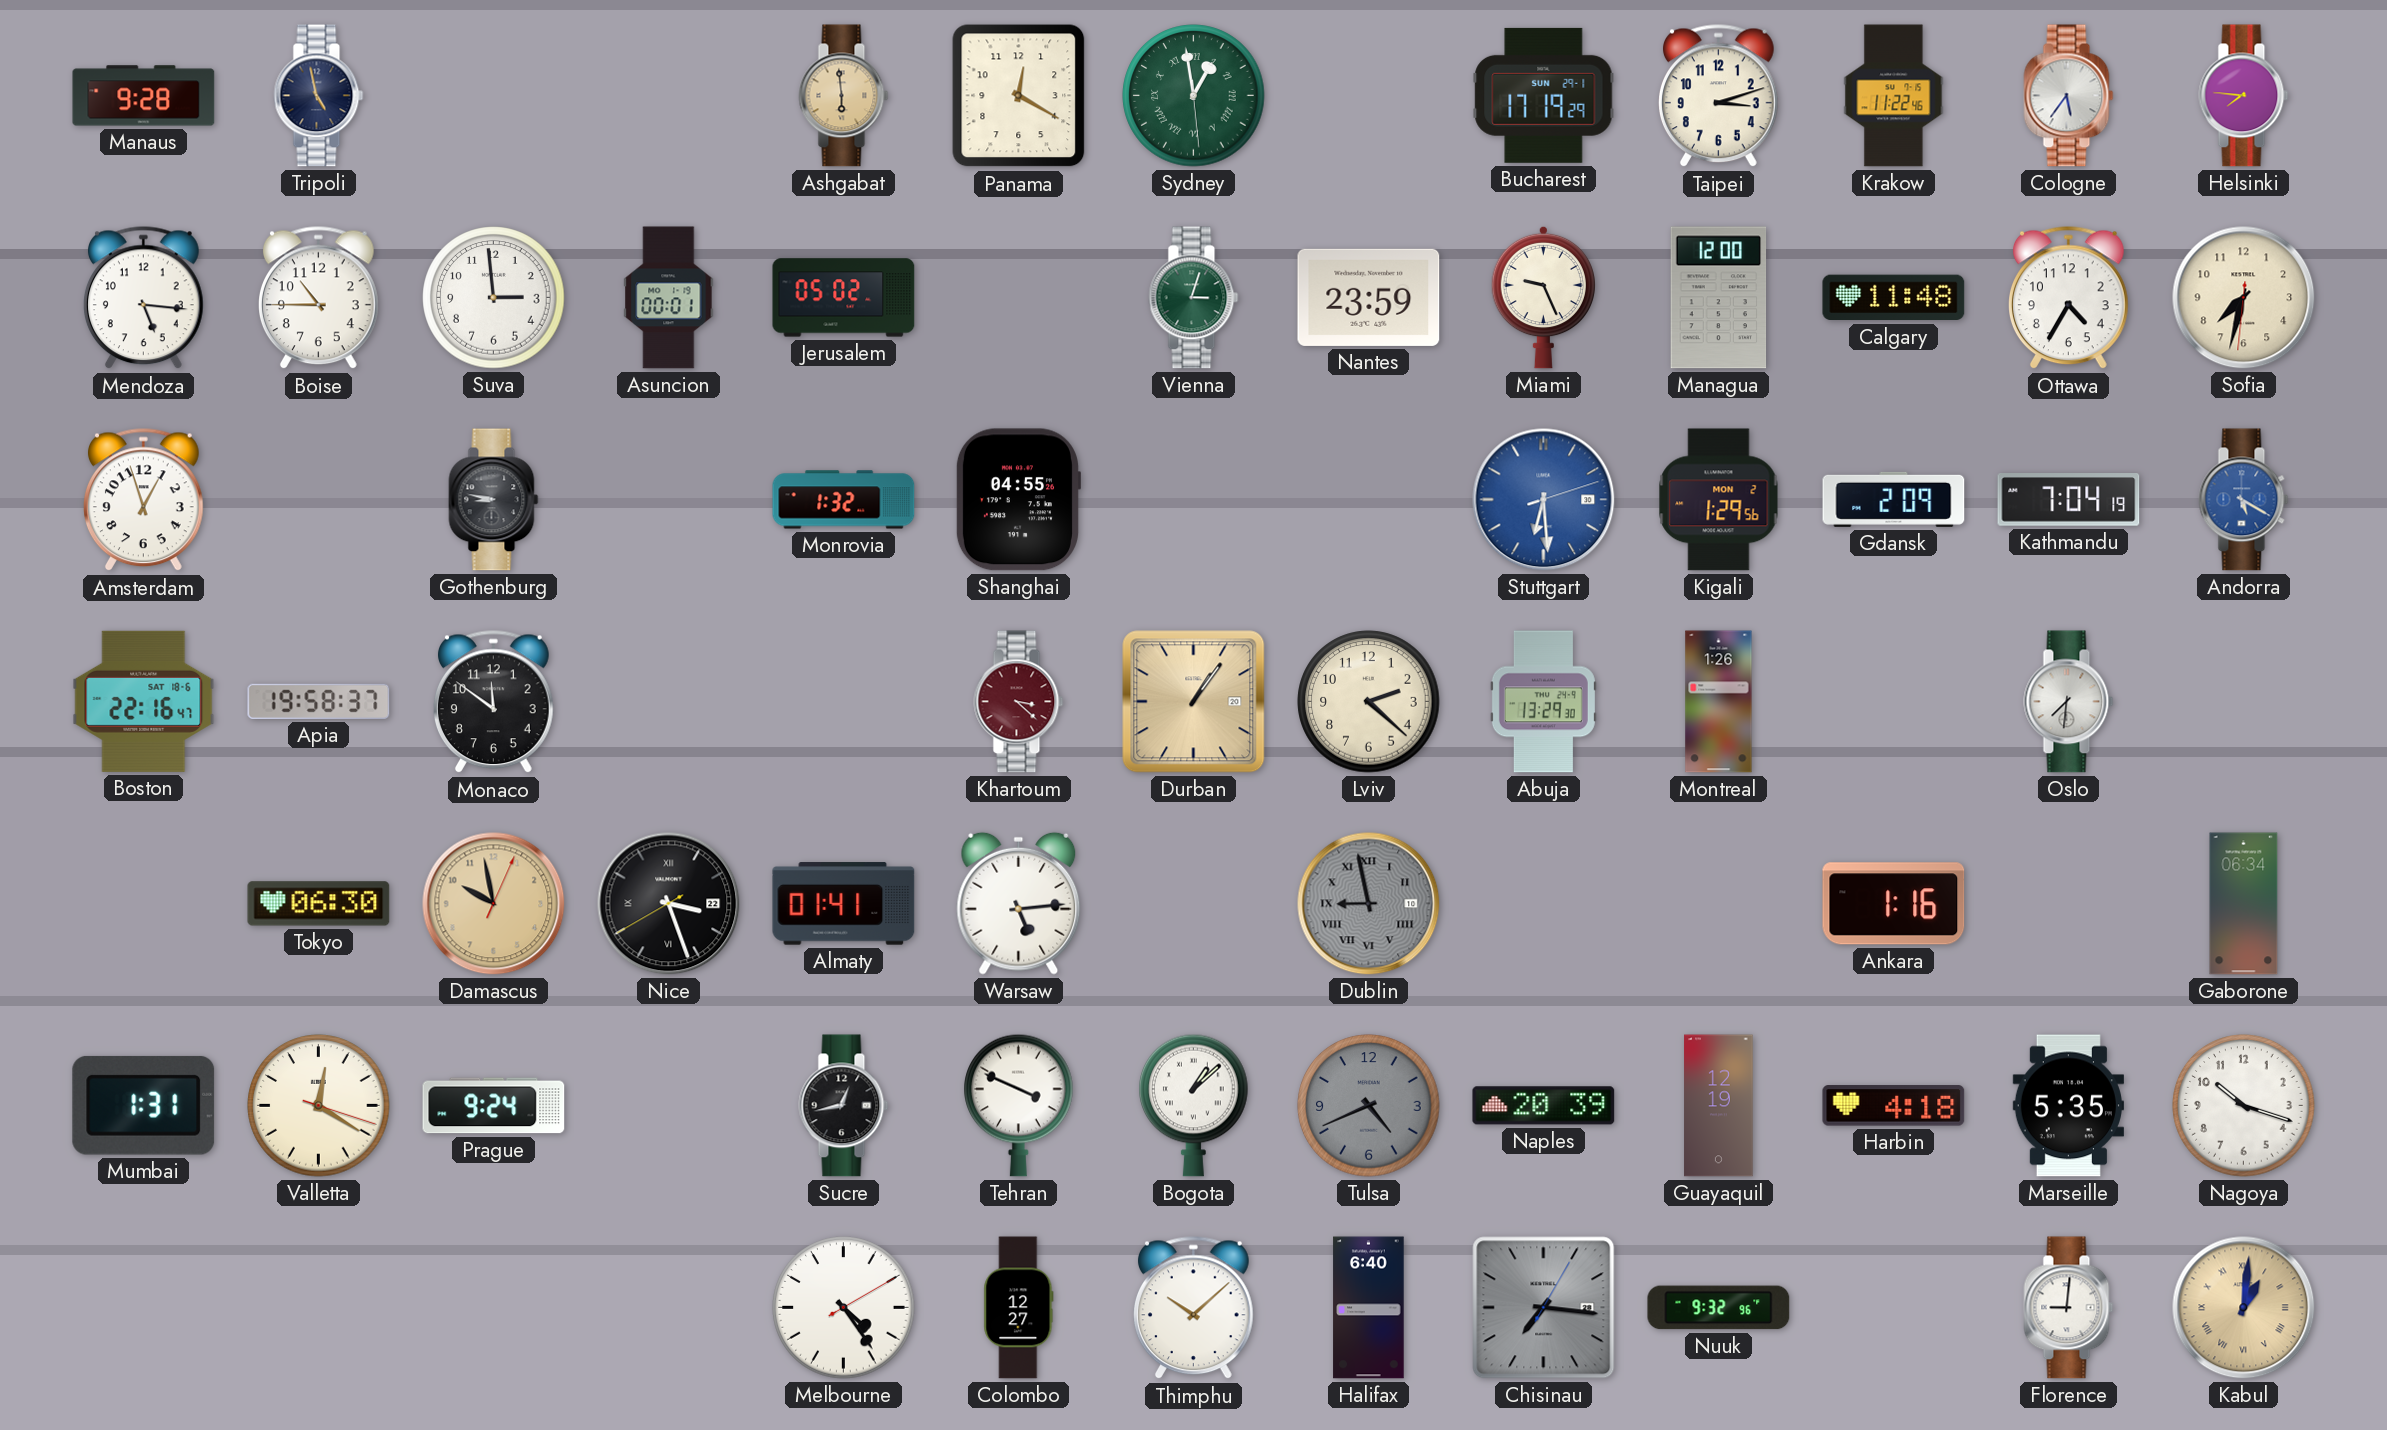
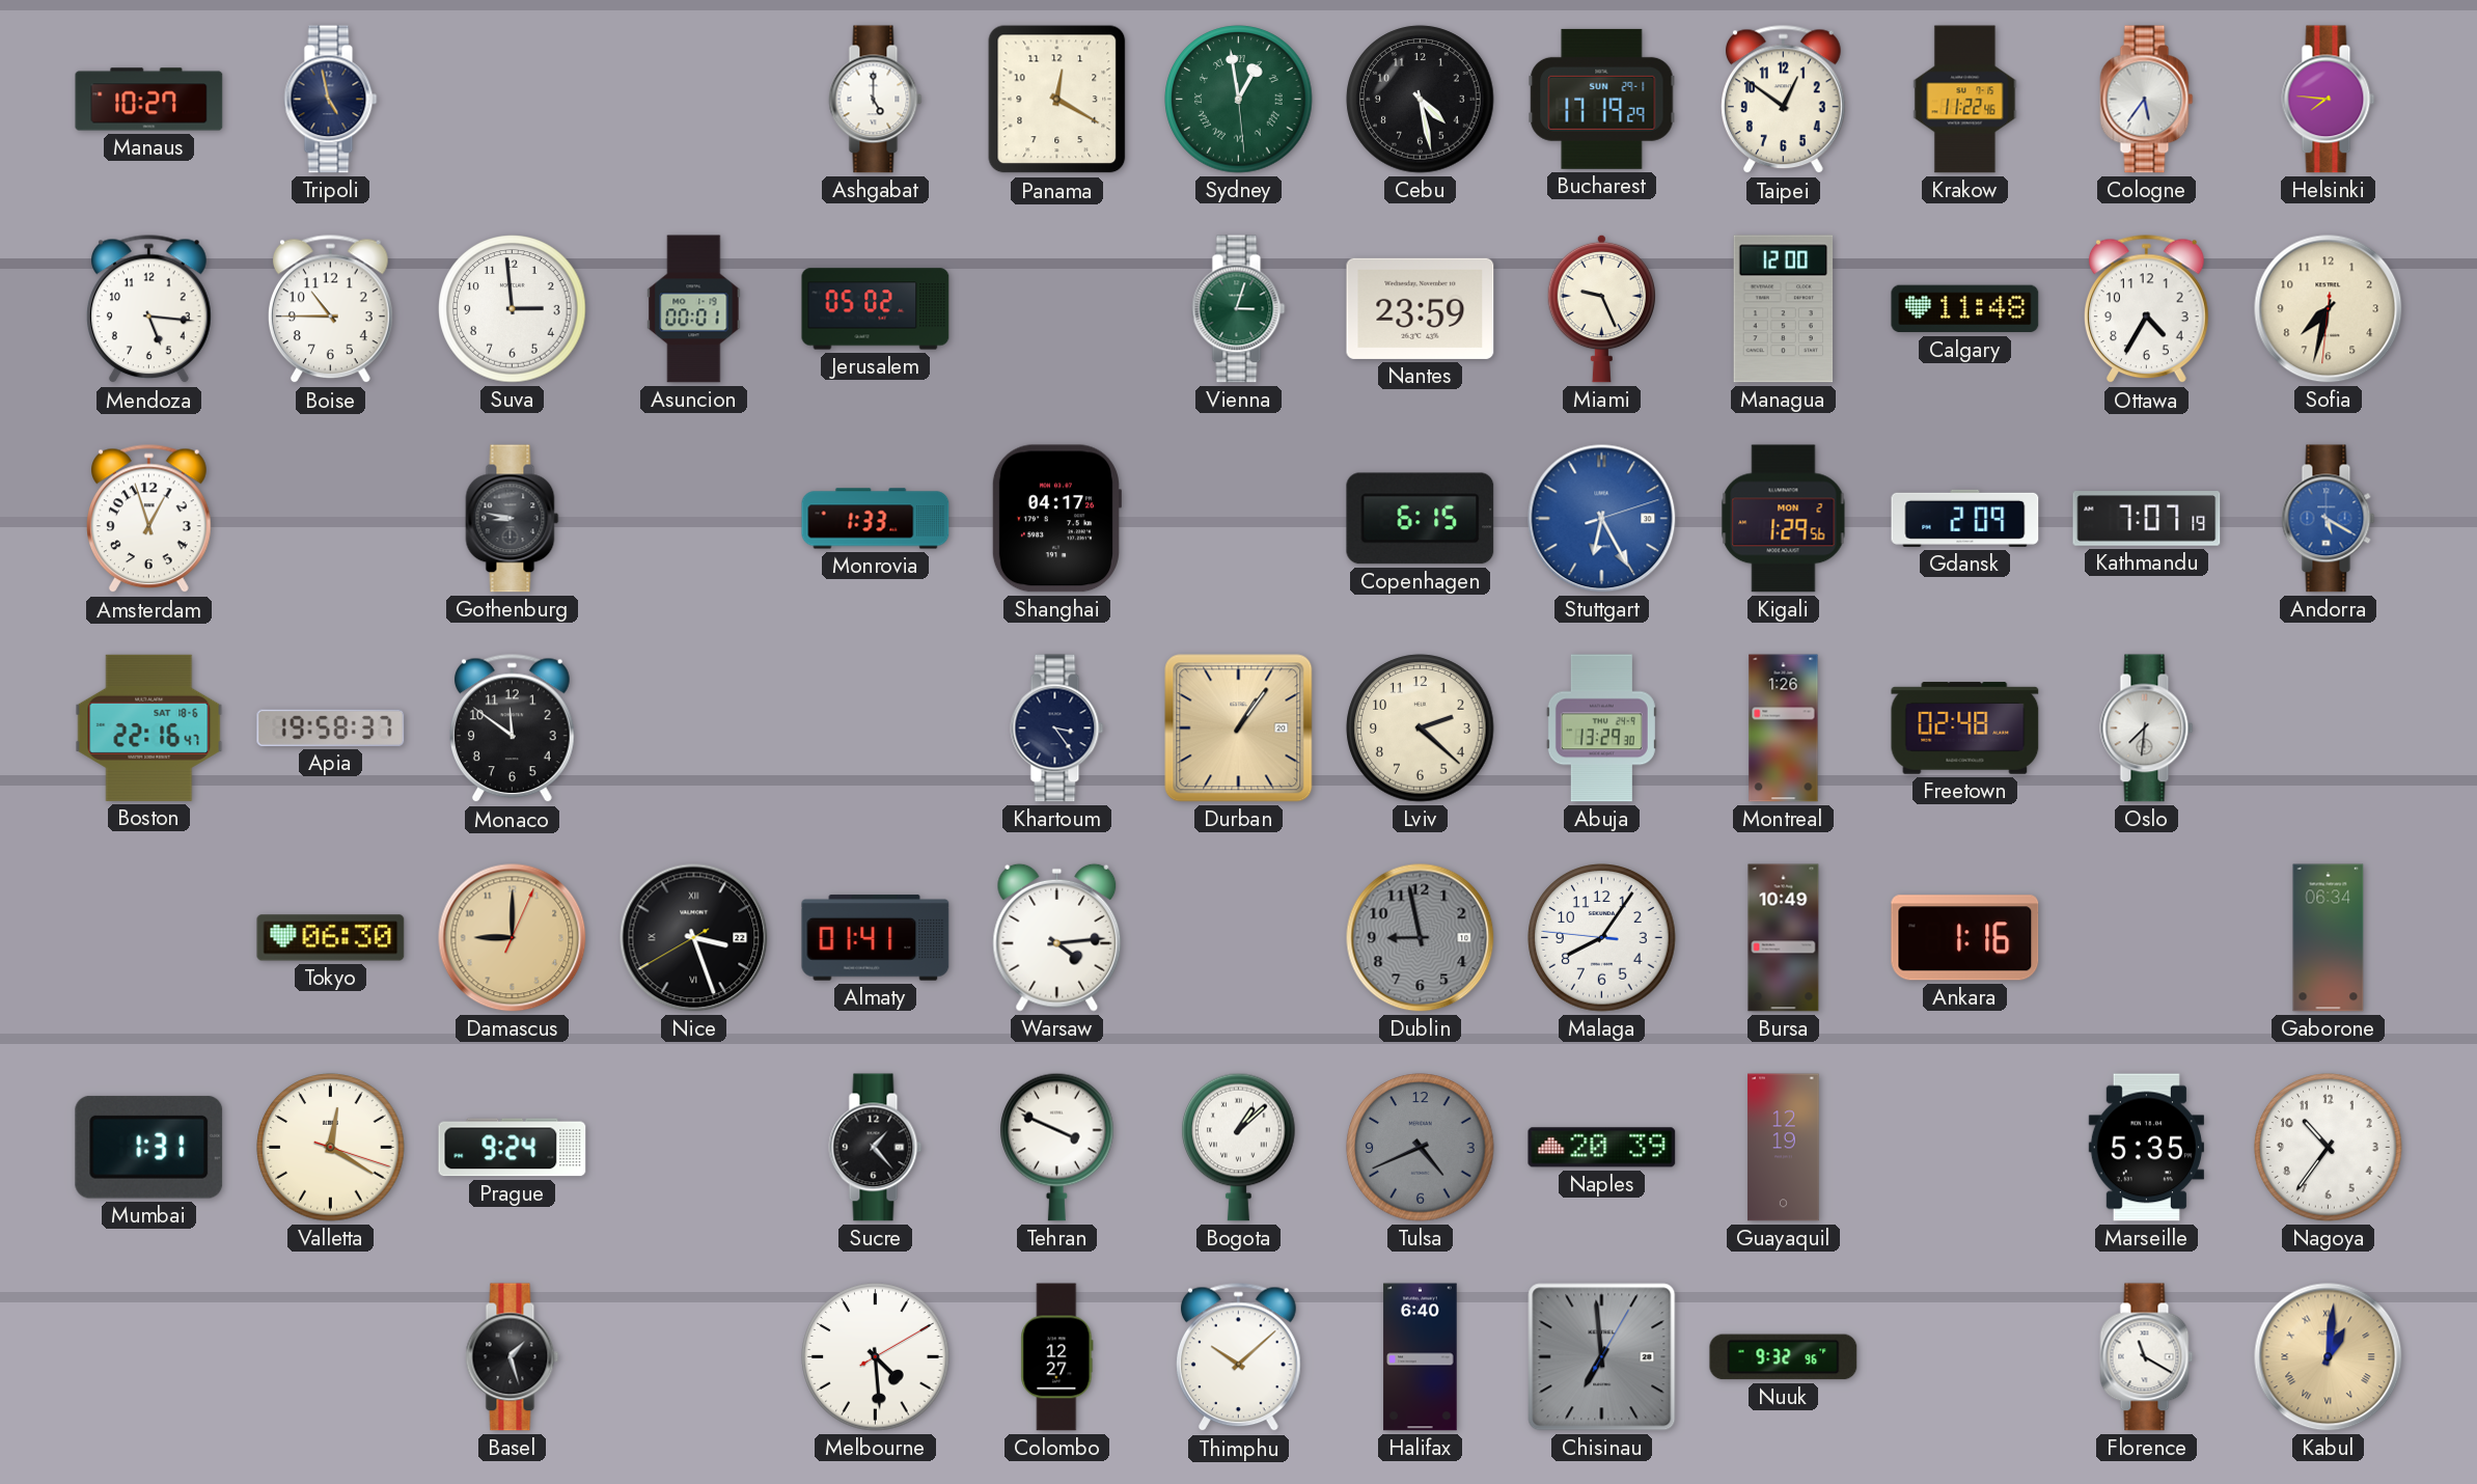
Manaus: 9:28 -> 10:27 (149, 100)
Ashgabat: 5:59 -> 5:00 (876, 100)
Ashgabat dial: champagne -> white (876, 100)
Cebu: none -> 4:28 (1421, 100)
Taipei: 3:12 -> 12:51 (1784, 100)
Monrovia: 1:32 -> 1:33 (876, 519)
Shanghai: 04:55 -> 04:17 (1055, 519)
Copenhagen: none -> 6:15 (1421, 519)
Stuttgart: 6:29 -> 6:25 (1602, 519)
Kathmandu: 7:04 -> 7:07 (2147, 519)
Khartoum: 3:22 -> 3:24 (1057, 729)
Khartoum dial: burgundy -> navy (1057, 729)
Freetown: none -> 02:48 (1965, 729)
Damascus: 9:58 -> 9:00 (513, 938)
Warsaw: 5:14 -> 4:14 (1057, 937)
Dublin numerals: Roman -> Arabic (1421, 938)
Malaga: none -> 8:05 (1602, 938)
Bursa: none -> 10:49 (1784, 938)
Sucre: 12:43 -> 1:23 (876, 1148)
Harbin: 4:18 -> none (1894, 1106)
Nagoya: 10:18 -> 10:36 (2329, 1148)
Basel: none -> 1:27 (513, 1357)
Melbourne: 4:24 -> 4:29 (876, 1357)
Chisinau: 7:16 -> 6:59 (1602, 1357)
Florence: 9:01 -> 11:20 (2147, 1357)
